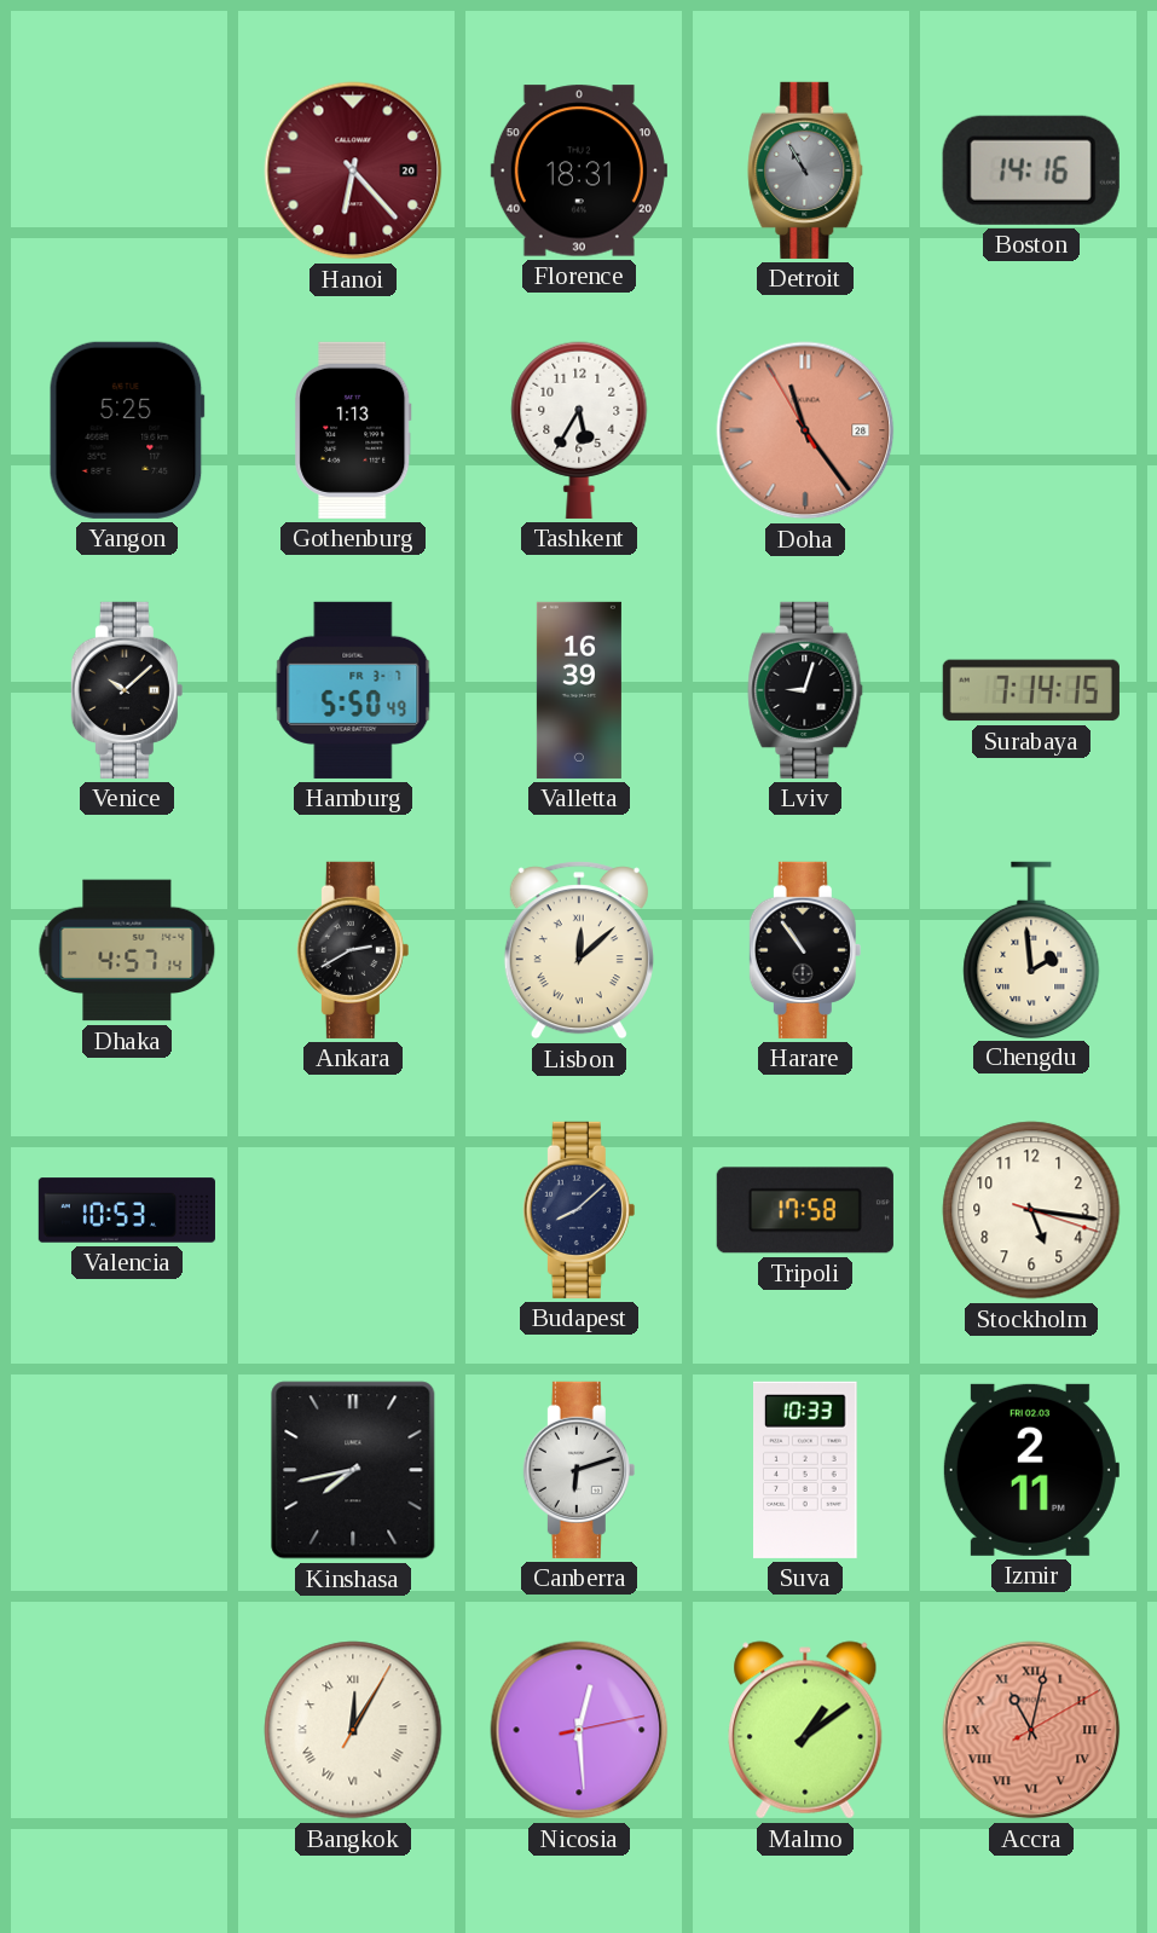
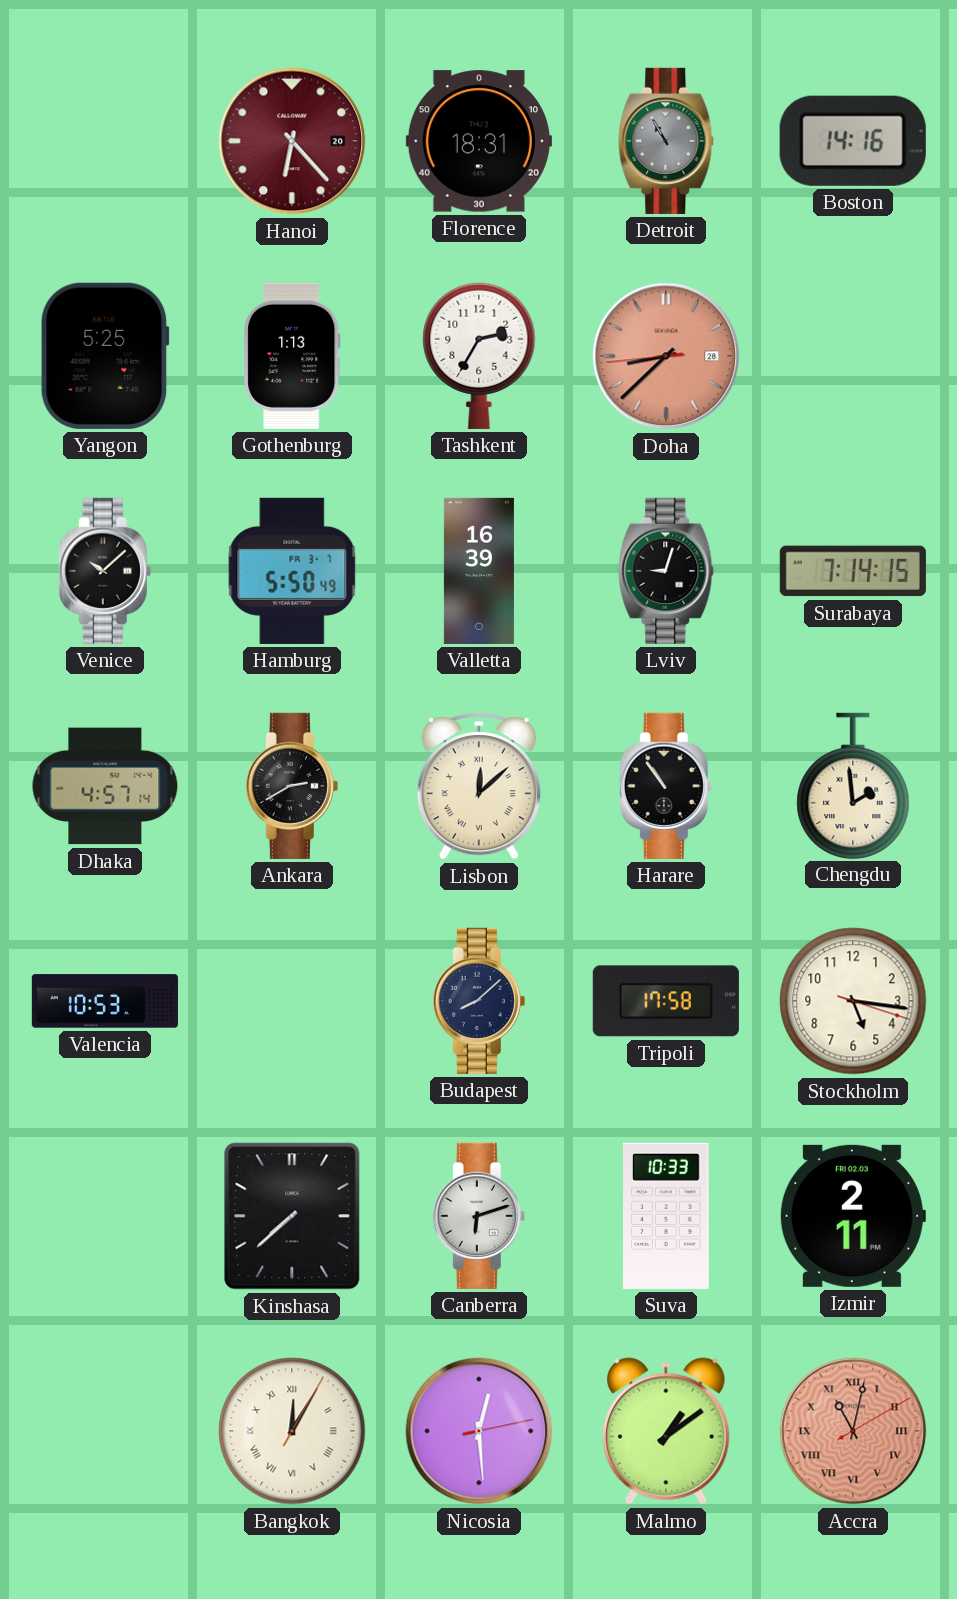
Tashkent: 5:35 -> 2:35 (479, 356)
Doha: 11:23 -> 8:37 (666, 356)
Kinshasa: 7:43 -> 7:38 (292, 1216)
